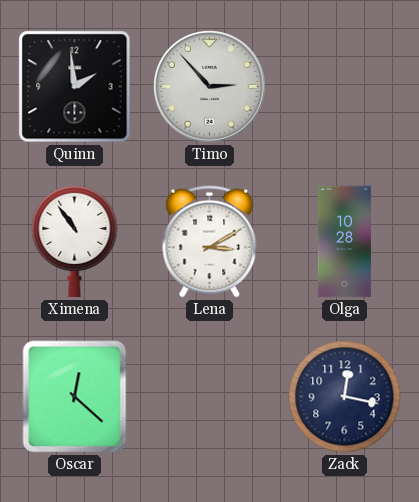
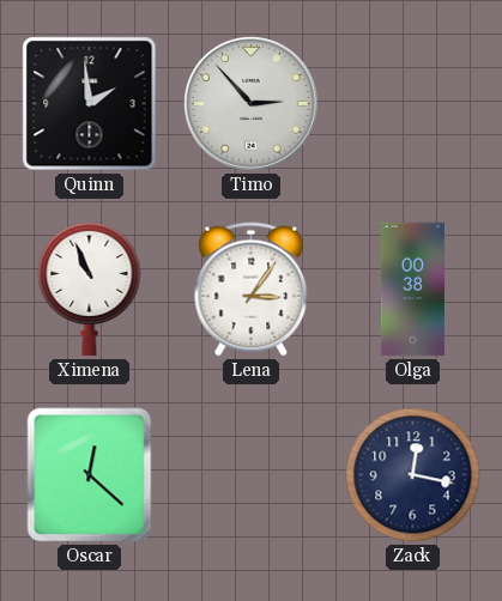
Ximena: 10:54 -> 10:56 (90, 289)
Lena: 3:10 -> 3:06 (252, 290)
Olga: 10:28 -> 00:38 (412, 290)
